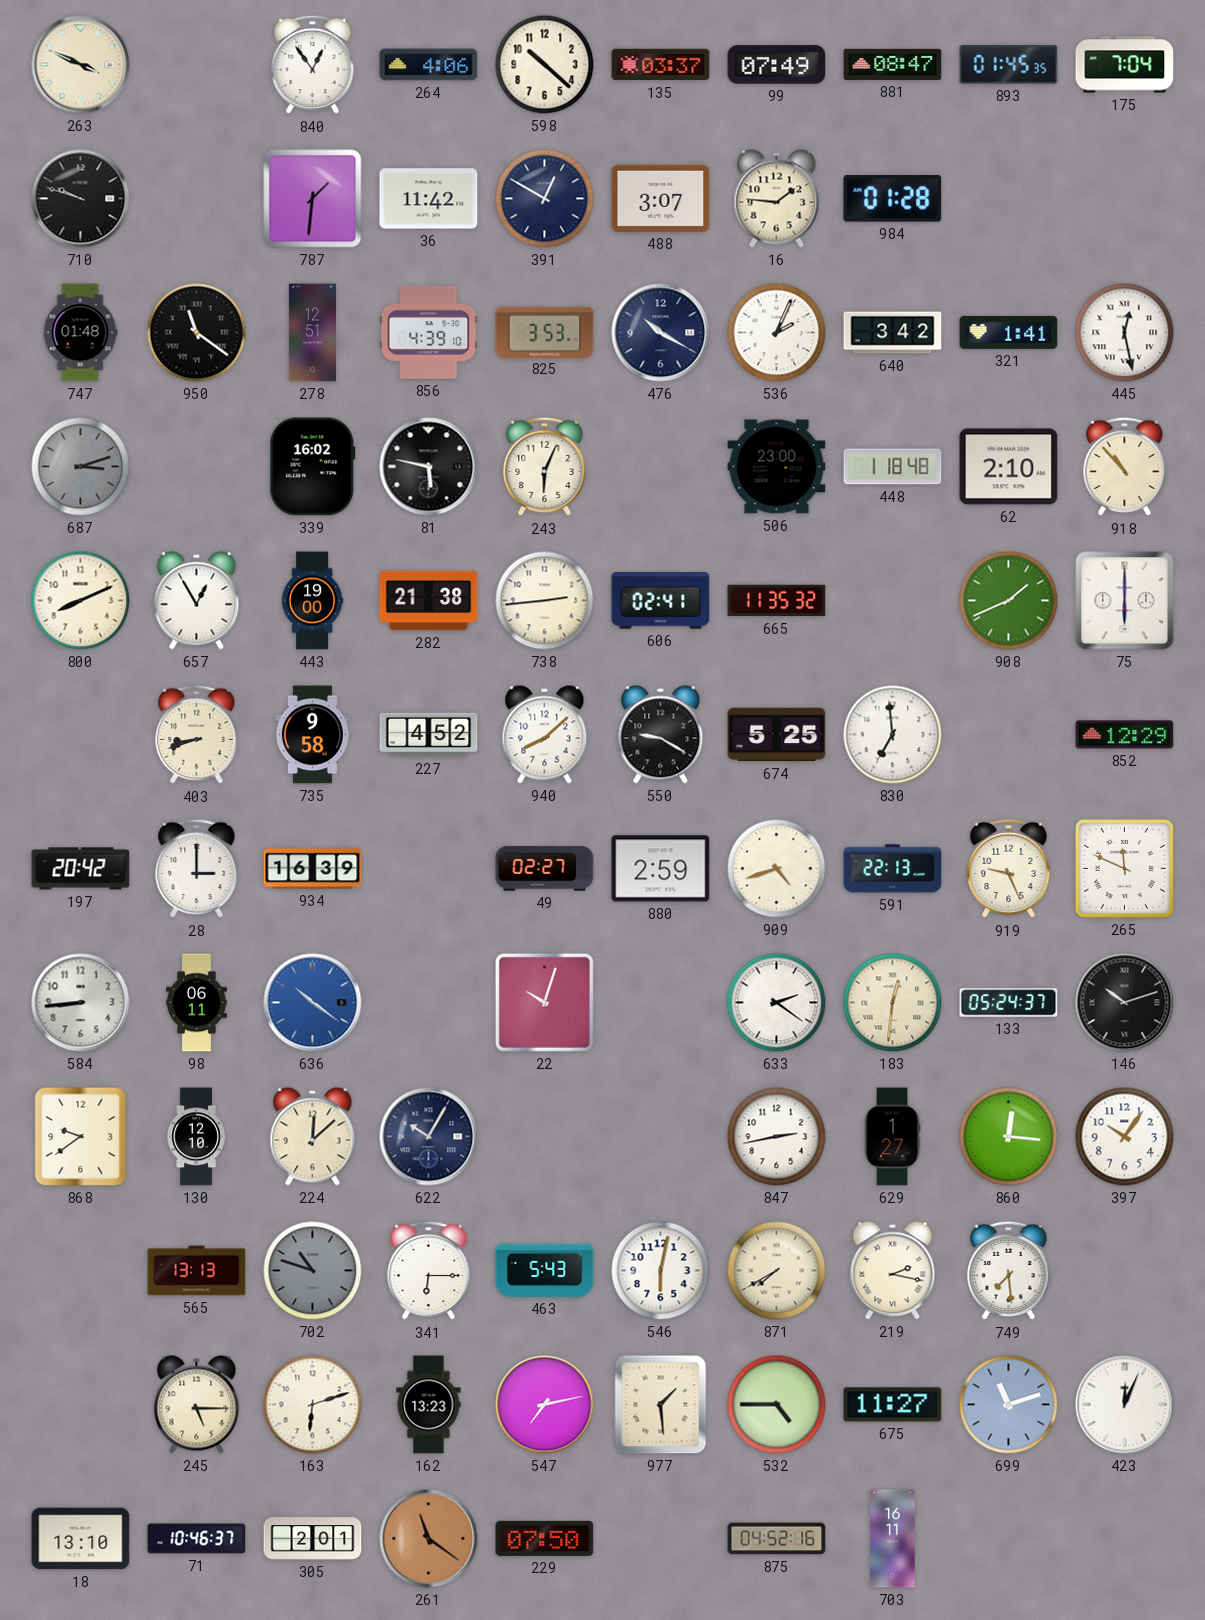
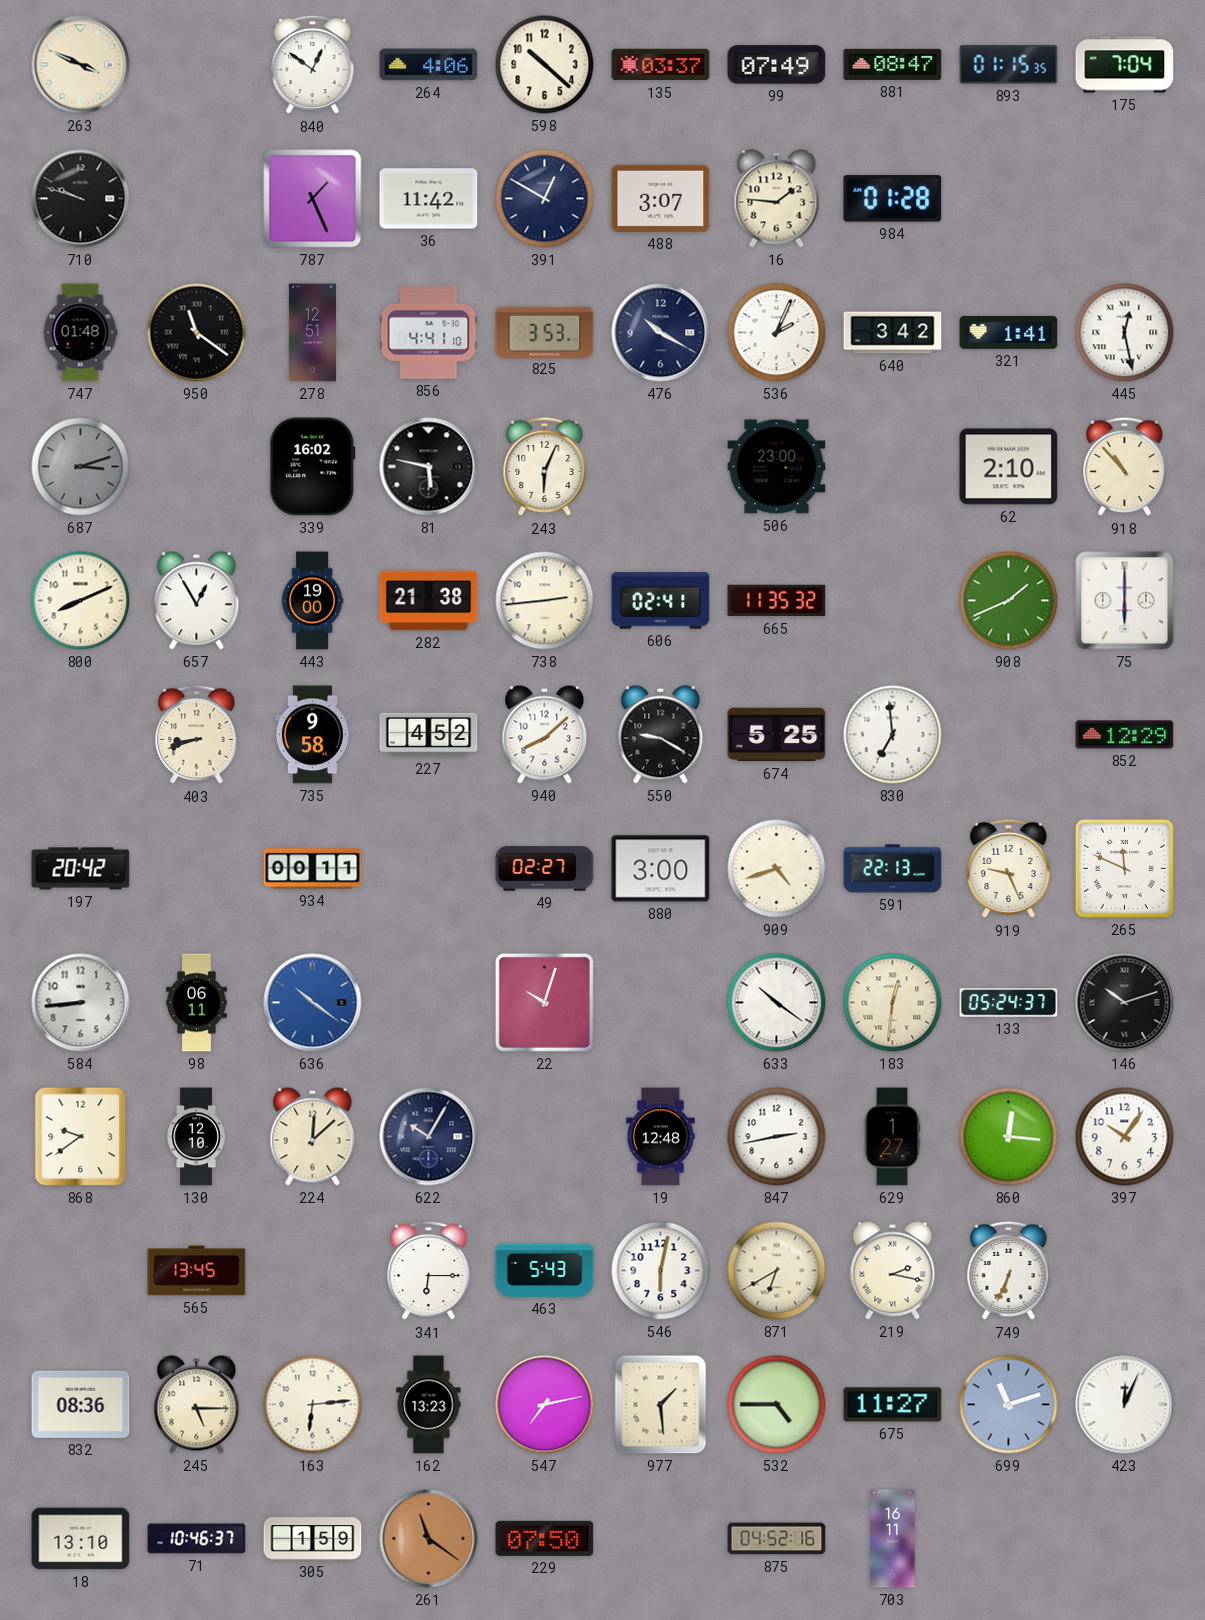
840: 12:54 -> 12:51 (313, 65)
893: 01:45 -> 01:15 (1009, 65)
787: 1:31 -> 1:26 (313, 199)
856: 4:39 -> 4:41 (429, 332)
448: 1:18 -> none (893, 467)
28: 3:00 -> none (197, 869)
934: 16:39 -> 00:11 (313, 869)
880: 2:59 -> 3:00 (661, 869)
633: 2:21 -> 10:21 (777, 1003)
19: none -> 12:48 (661, 1137)
565: 13:13 -> 13:45 (197, 1271)
702: 10:48 -> none (313, 1271)
871: 7:40 -> 6:40 (777, 1271)
749: 7:29 -> 6:34 (1009, 1271)
832: none -> 08:36 (81, 1404)
163: 6:12 -> 6:14 (313, 1405)
305: 2:01 -> 1:59 (313, 1539)
